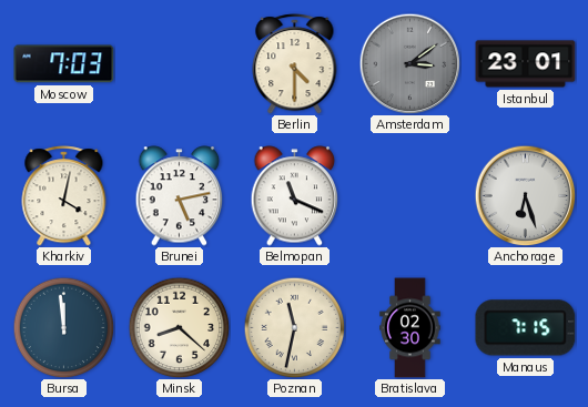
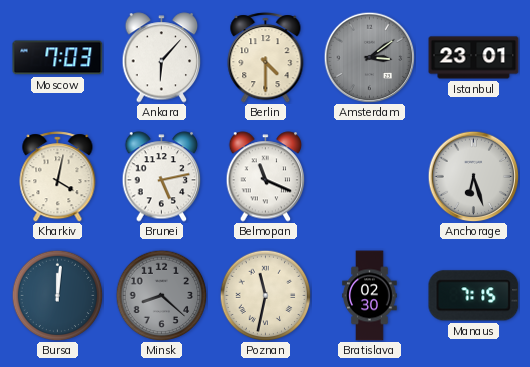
Ankara: none -> 6:07 (162, 58)
Bursa: 11:59 -> 12:01 (57, 295)
Minsk dial: cream -> grey (161, 295)
